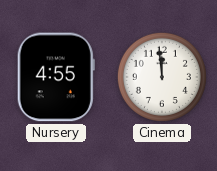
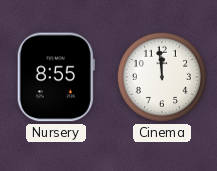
Nursery: 4:55 -> 8:55 (56, 77)
